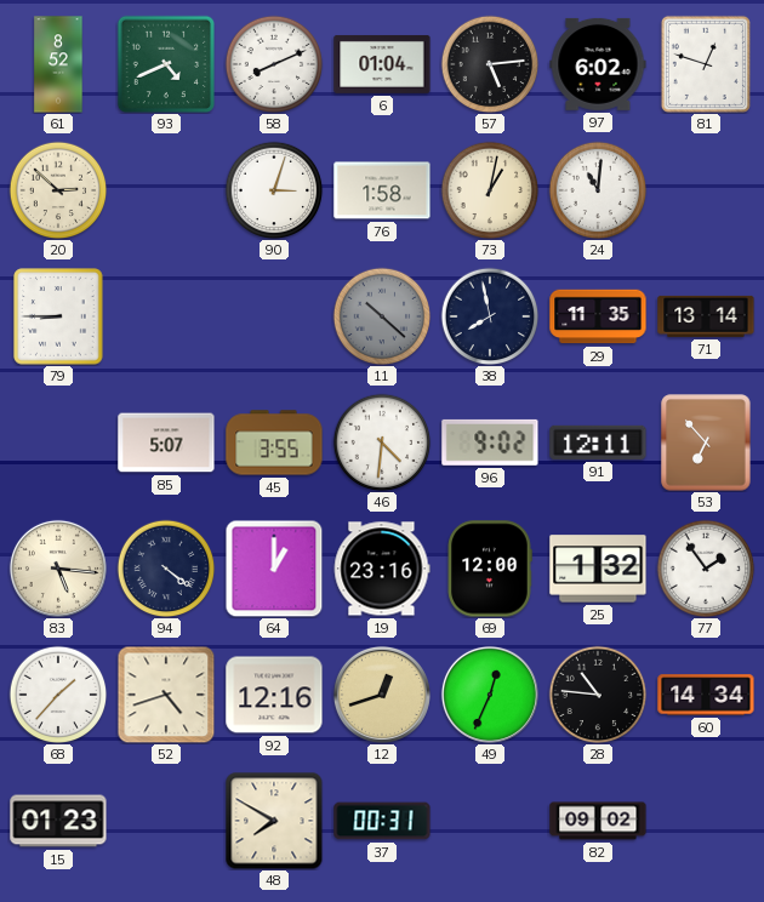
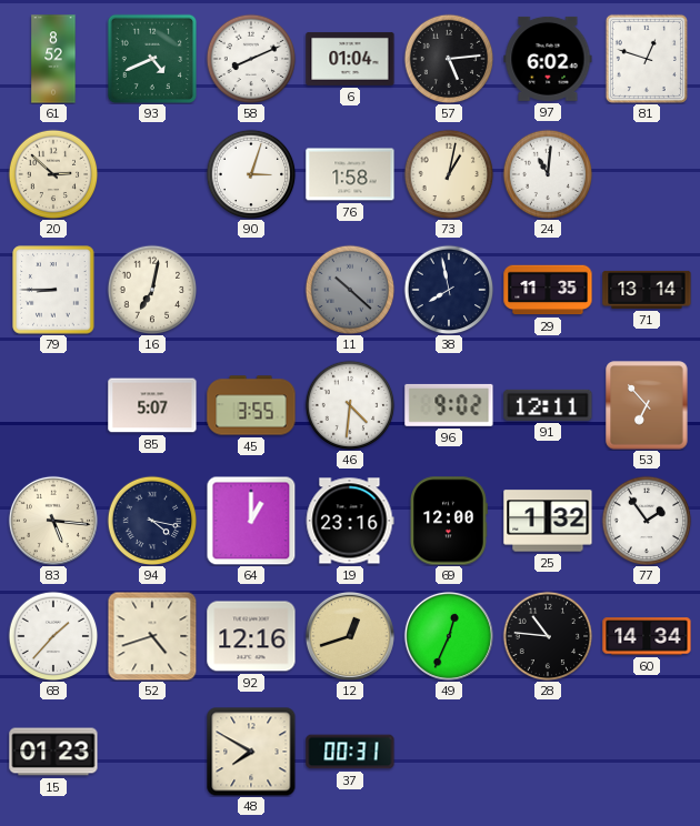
16: none -> 7:02 (152, 290)
94: 4:21 -> 4:17 (152, 521)
82: 09:02 -> none (598, 821)
